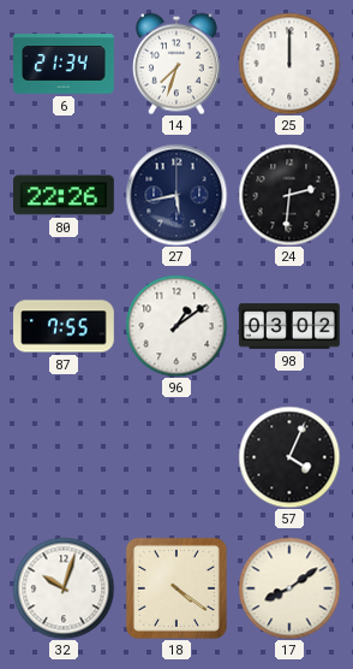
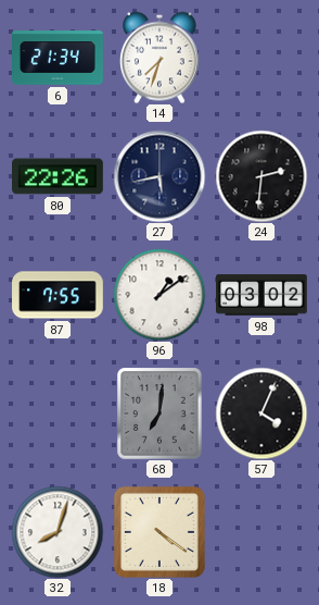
25: 12:00 -> none (289, 64)
68: none -> 7:01 (159, 413)
32: 10:03 -> 8:03 (58, 532)
17: 8:09 -> none (289, 588)
